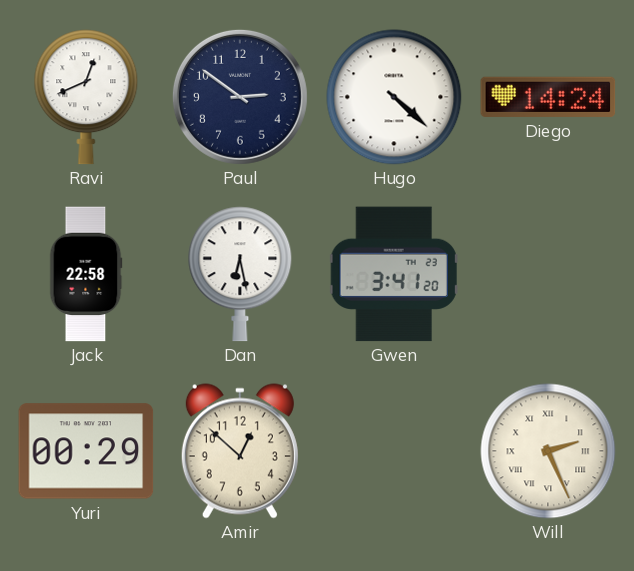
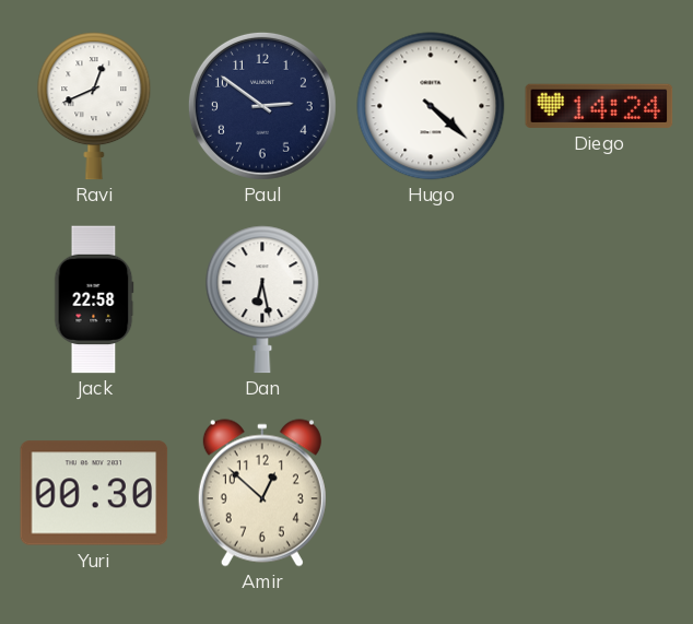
Gwen: 3:41 -> none (394, 274)
Yuri: 00:29 -> 00:30 (94, 493)
Will: 2:26 -> none (548, 451)
